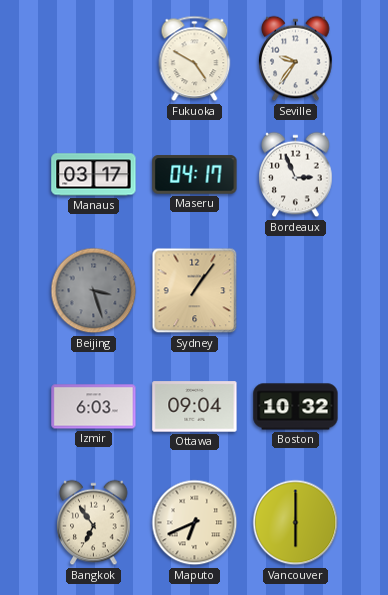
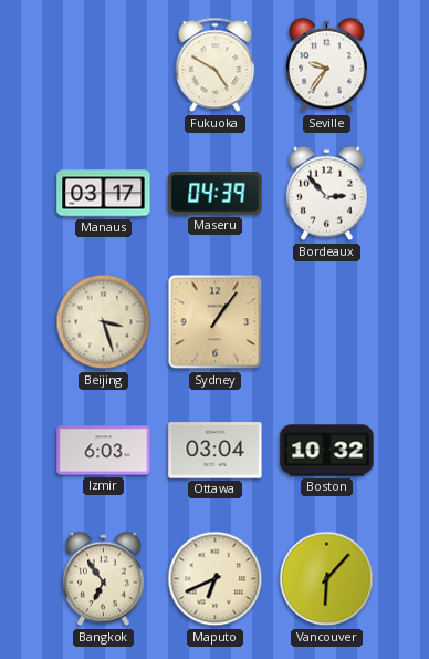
Maseru: 04:17 -> 04:39 (216, 194)
Bordeaux: 2:56 -> 2:53 (327, 194)
Beijing dial: grey -> cream (104, 322)
Ottawa: 09:04 -> 03:04 (216, 451)
Vancouver: 6:00 -> 6:07 (327, 579)
